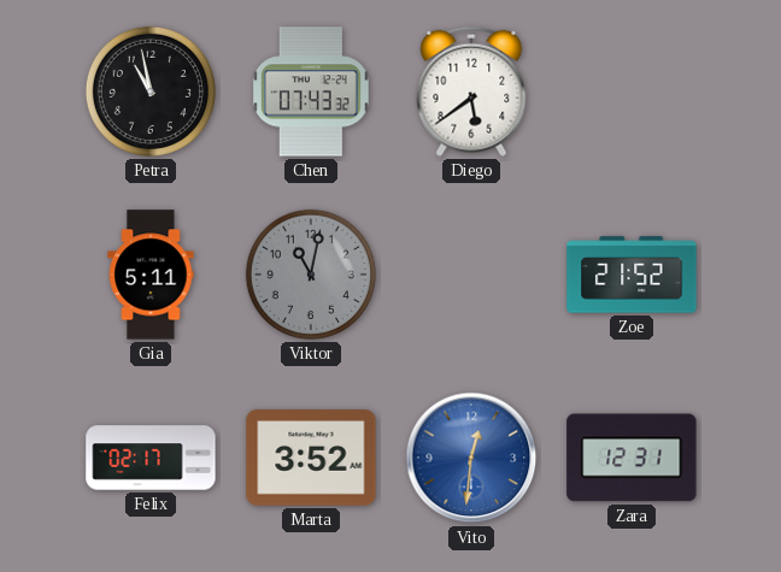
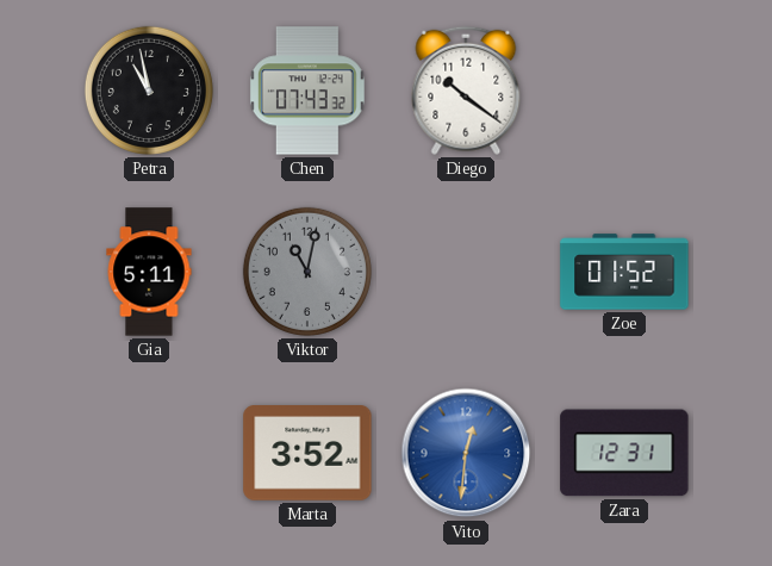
Diego: 5:39 -> 10:21 (466, 91)
Zoe: 21:52 -> 01:52 (624, 272)
Felix: 02:17 -> none (151, 458)
